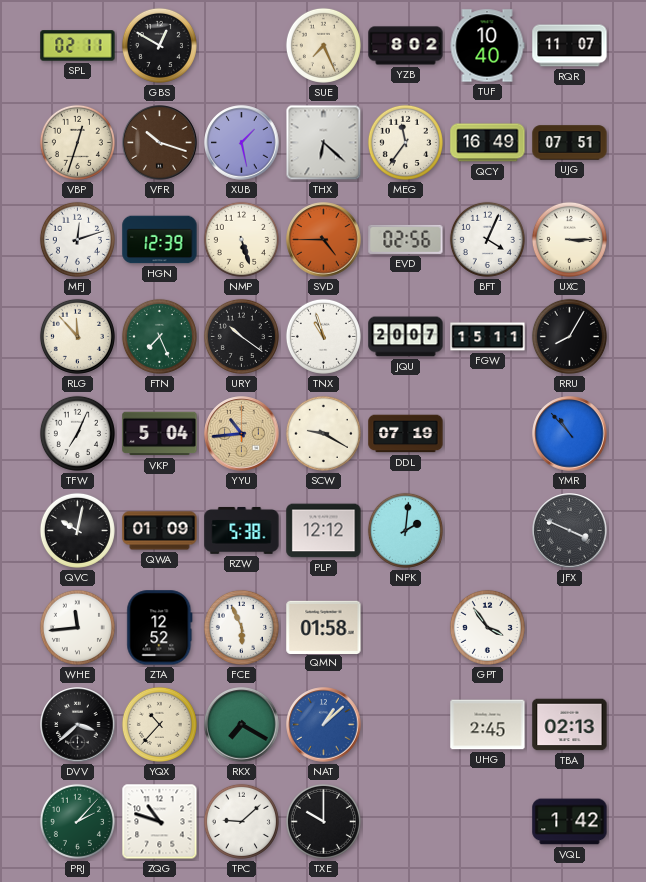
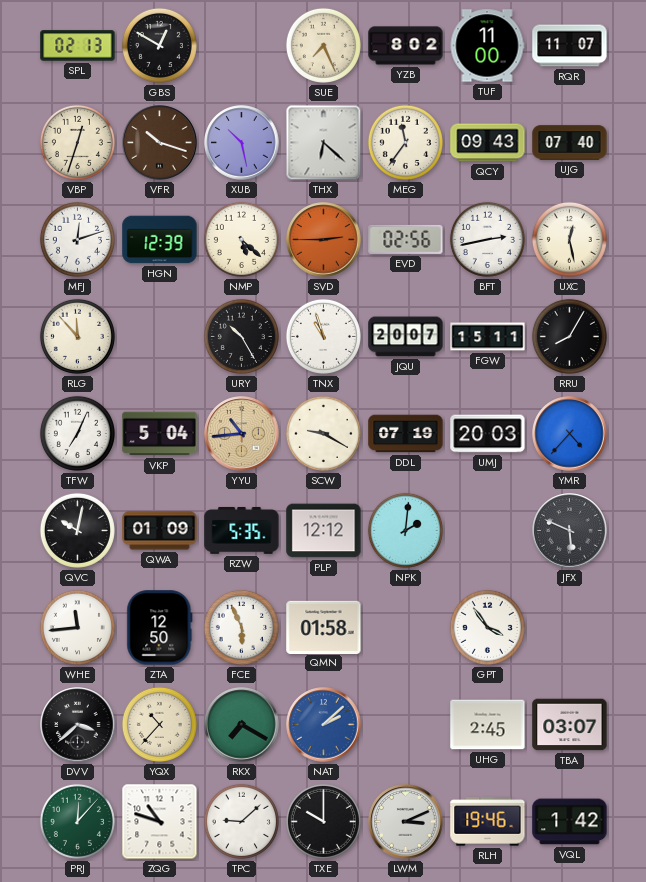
SPL: 02:11 -> 02:13 (78, 46)
TUF: 10:40 -> 11:00 (487, 46)
XUB: 1:28 -> 10:28 (242, 143)
QCY: 16:49 -> 09:43 (488, 143)
UJG: 07:51 -> 07:40 (570, 143)
NMP: 5:27 -> 5:22 (241, 239)
SVD: 4:45 -> 2:45 (324, 240)
BFT: 4:04 -> 2:43 (487, 239)
UXC: 3:15 -> 12:28 (569, 239)
FTN: 7:26 -> none (159, 336)
URY: 10:21 -> 10:25 (241, 336)
UMJ: none -> 20:03 (488, 434)
YMR: 10:53 -> 4:37 (570, 434)
RZW: 5:38 -> 5:35 (242, 530)
JFX: 3:49 -> 5:49 (570, 531)
ZTA: 12:52 -> 12:50 (160, 628)
NAT: 1:08 -> 2:08 (324, 725)
TBA: 02:13 -> 03:07 (570, 725)
PRJ: 2:07 -> 12:07 (77, 821)
LWM: none -> 3:11 (406, 822)
RLH: none -> 19:46 (488, 822)
